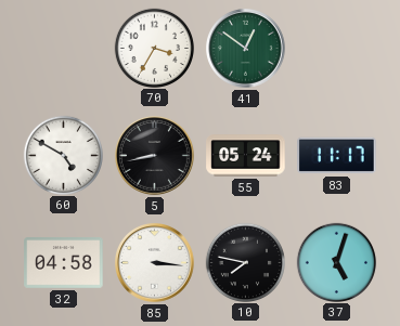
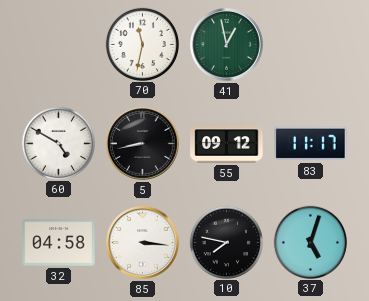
70: 3:35 -> 11:32 (142, 44)
41: 12:51 -> 12:58 (227, 45)
55: 05:24 -> 09:12 (227, 144)
